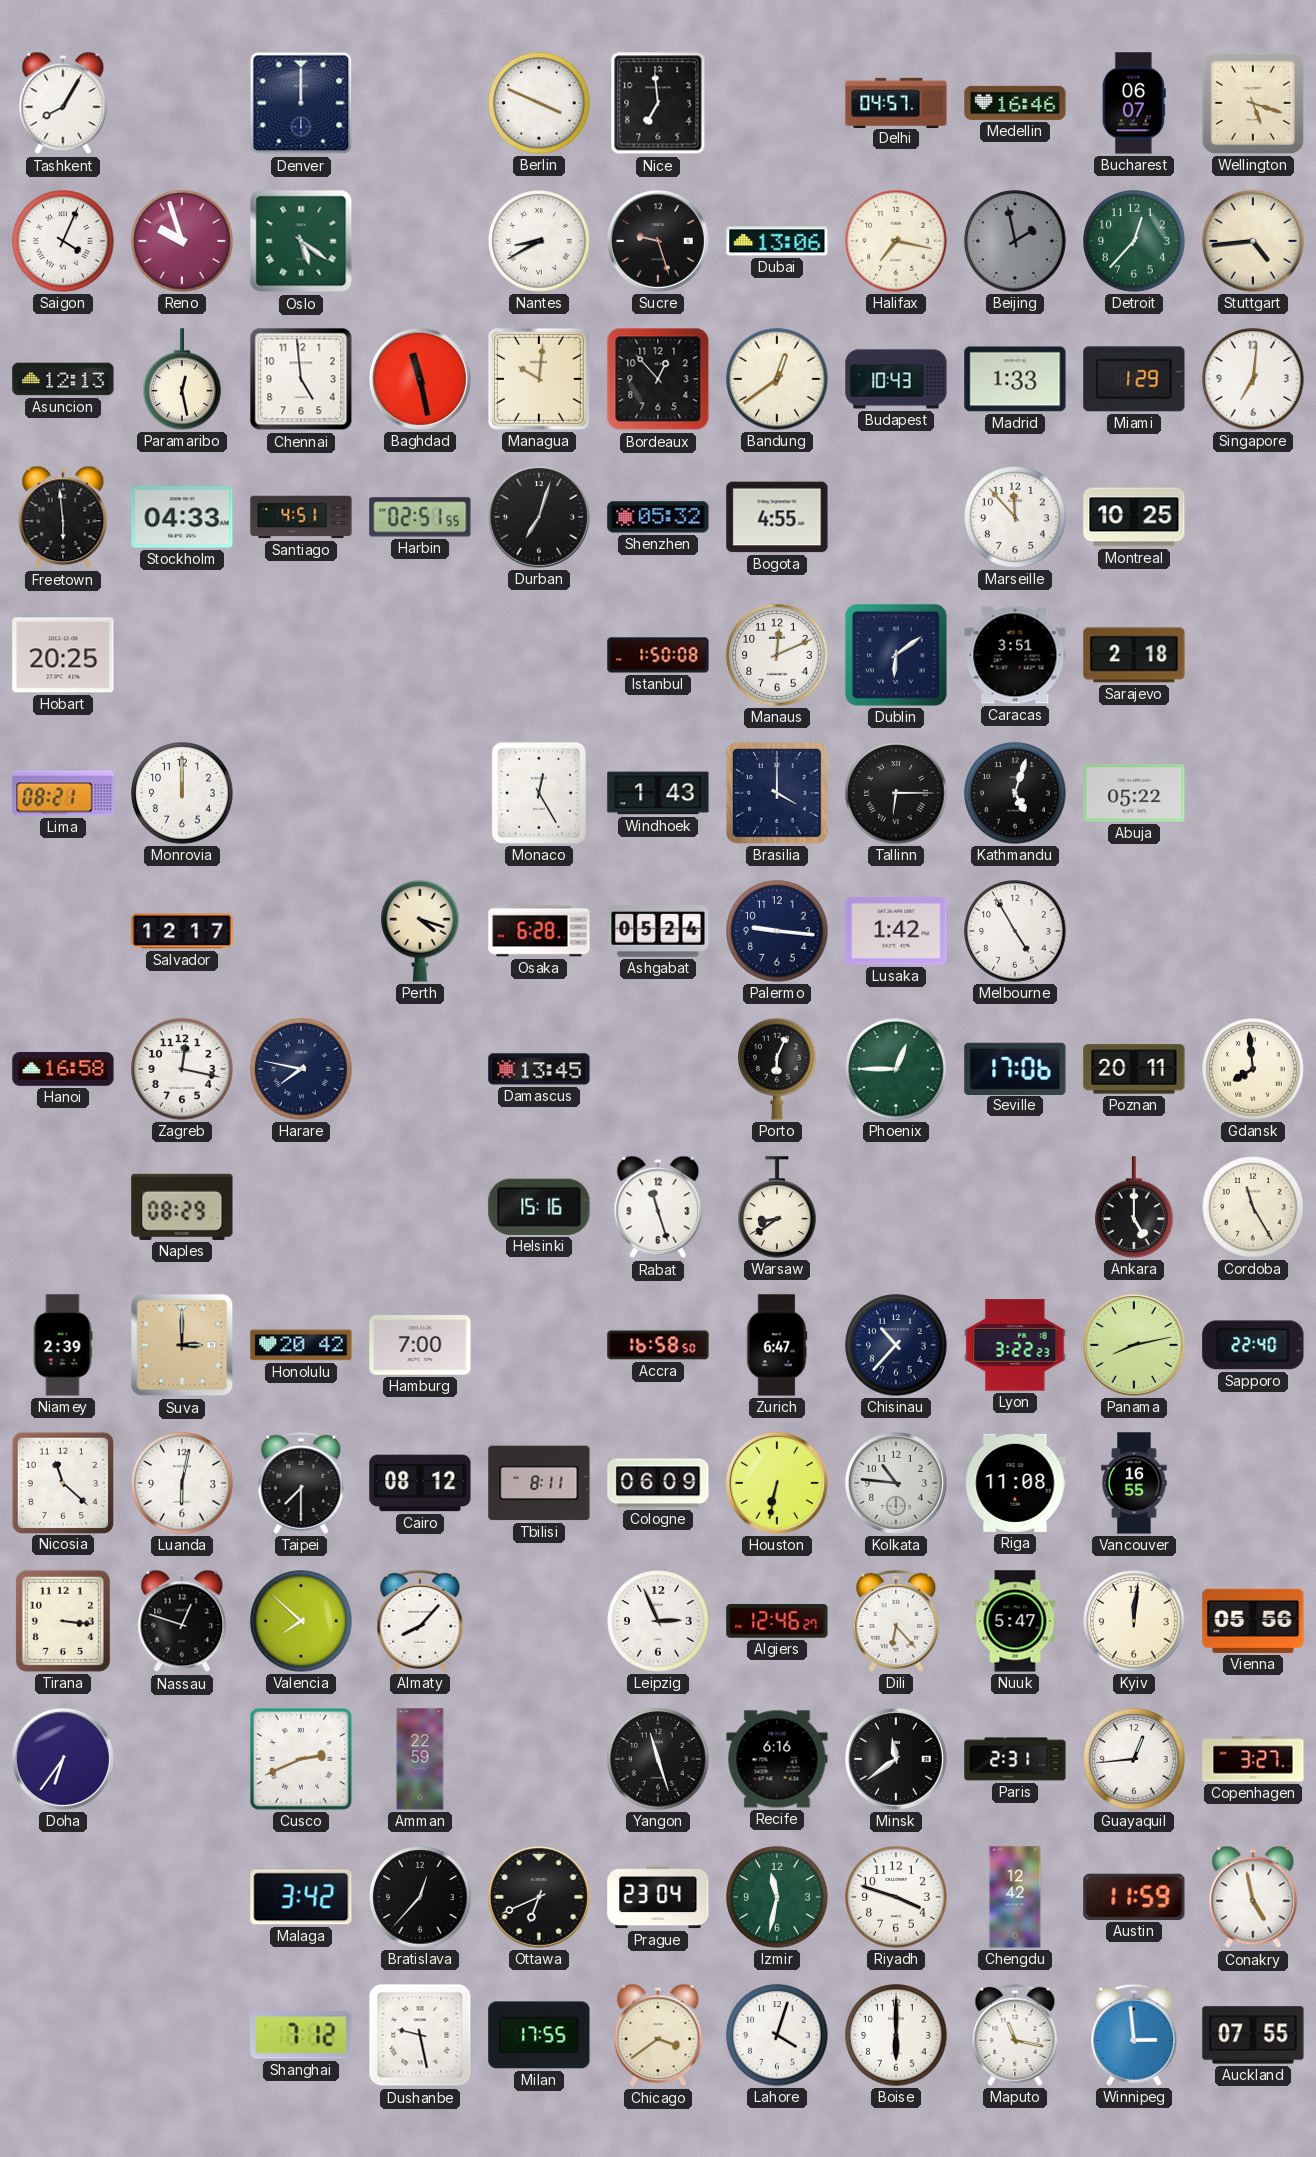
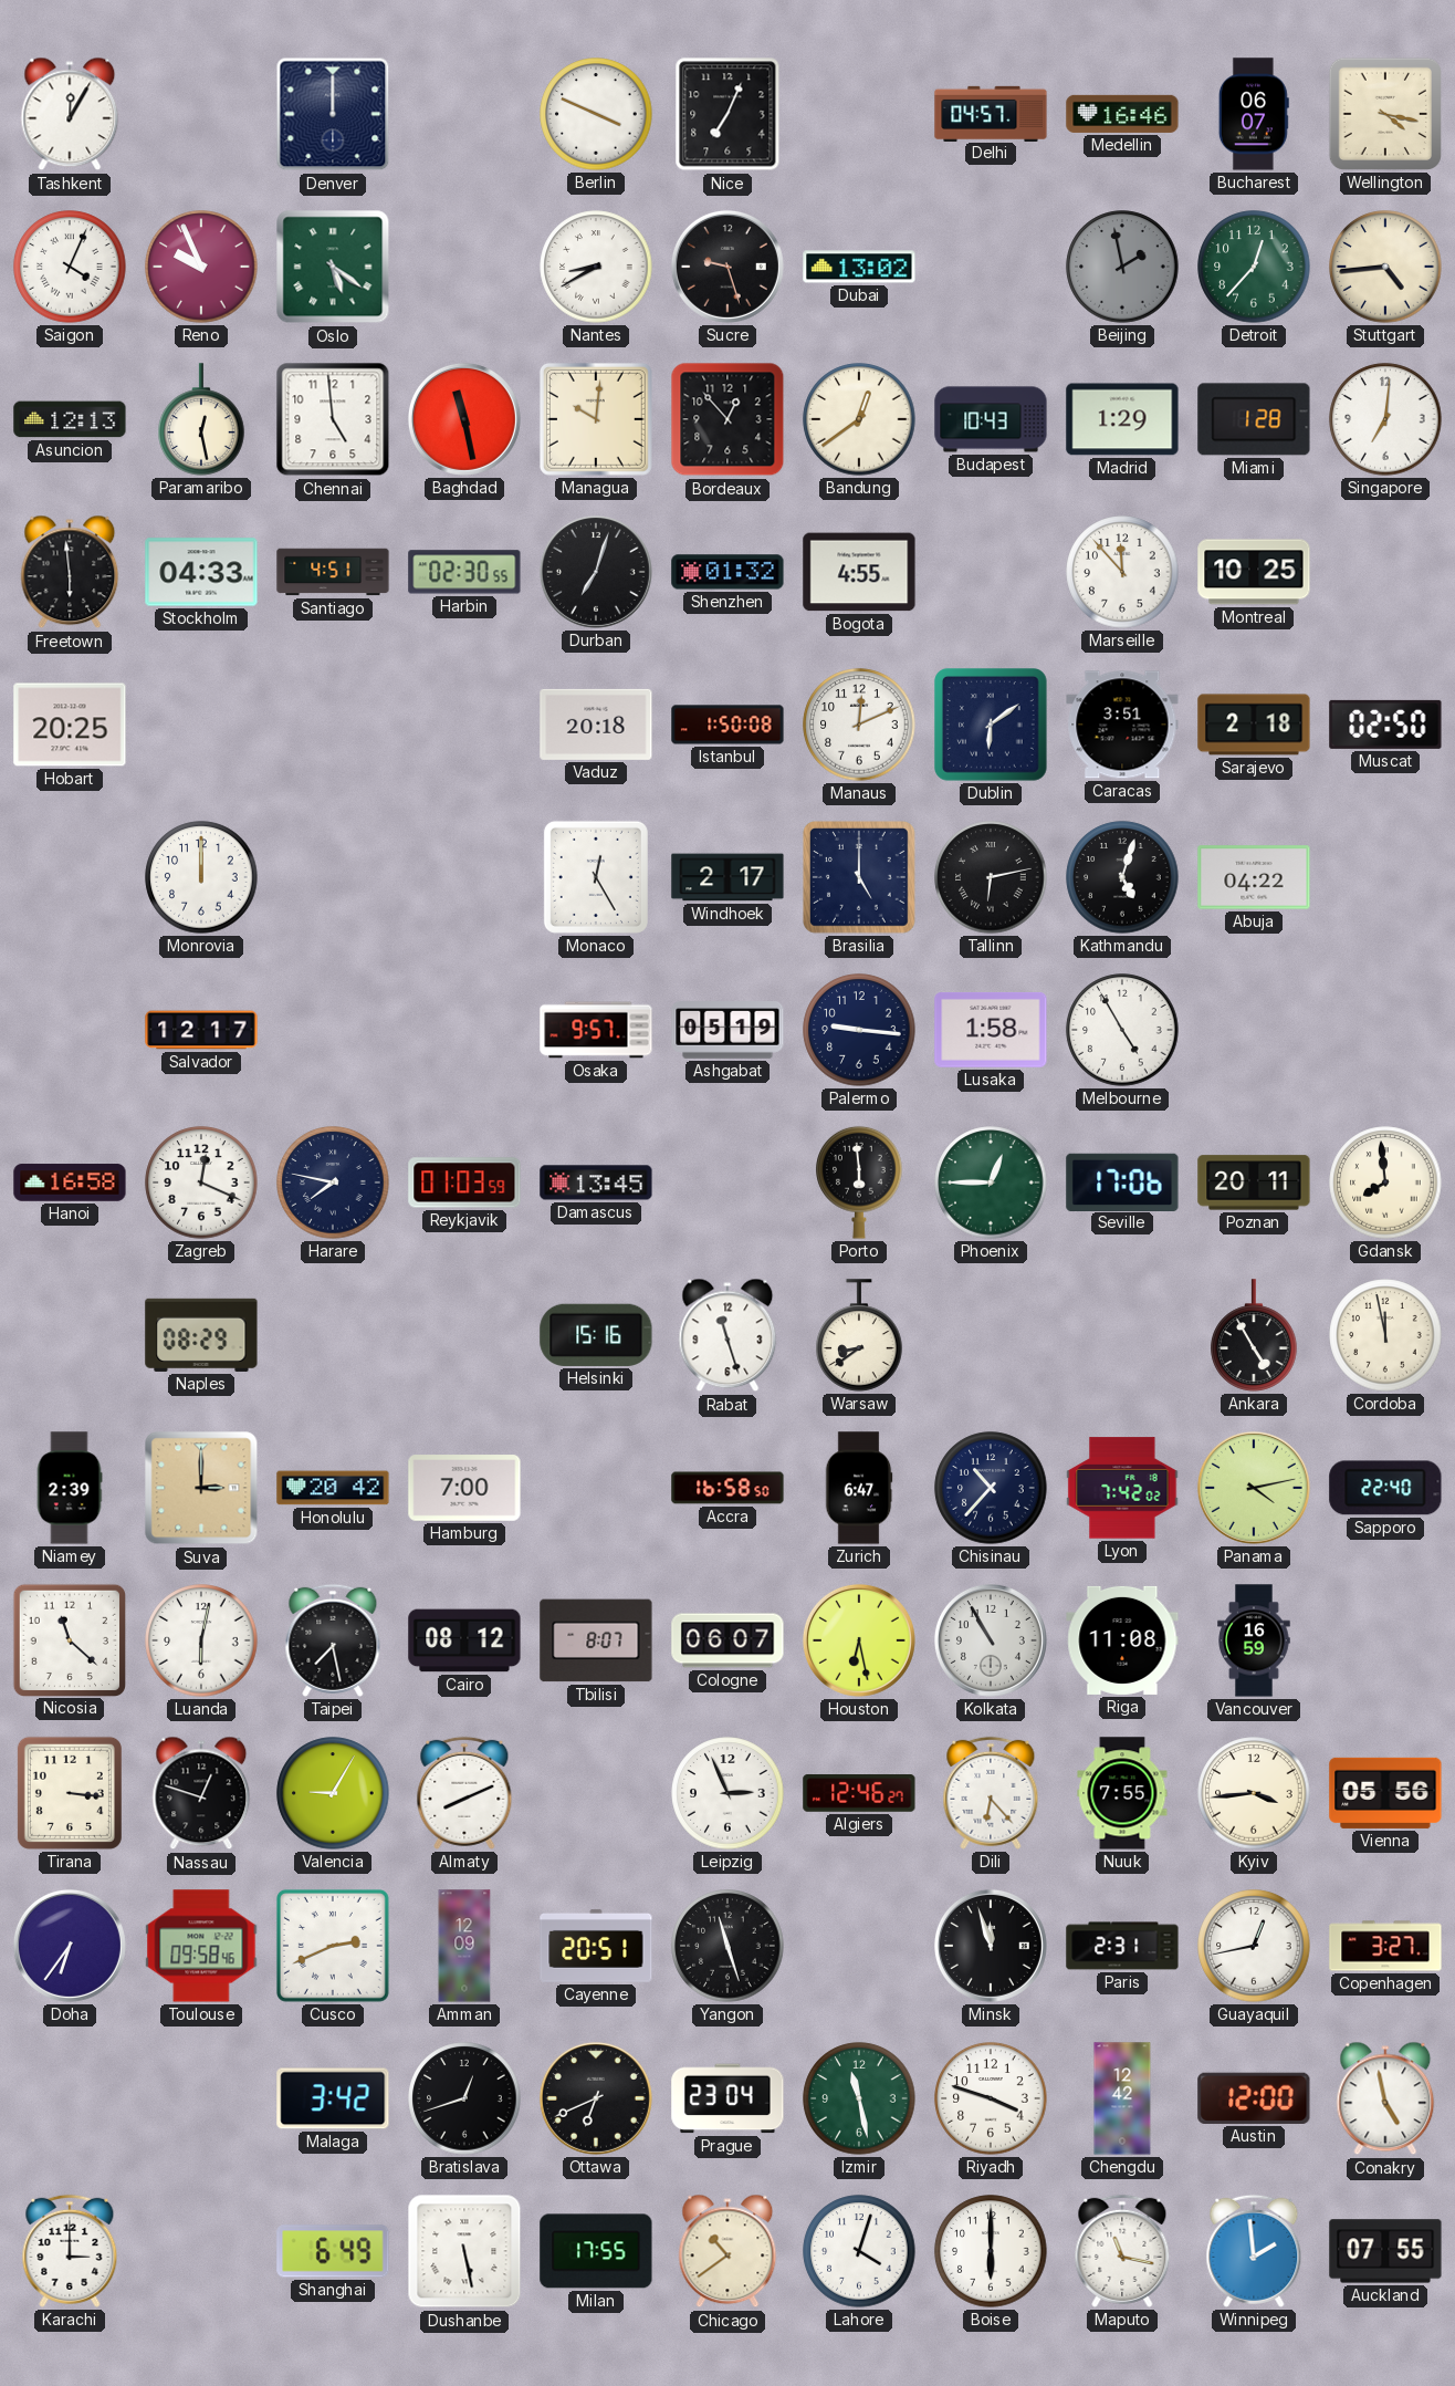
Tashkent: 8:05 -> 12:05 (70, 114)
Nice: 6:59 -> 7:04 (727, 114)
Wellington: 5:18 -> 4:17 (1385, 114)
Reno: 9:57 -> 9:56 (201, 267)
Dubai: 13:06 -> 13:02 (859, 267)
Halifax: 7:17 -> none (896, 241)
Madrid: 1:33 -> 1:29 (1122, 419)
Miami: 1:29 -> 1:28 (1254, 419)
Harbin: 02:51 -> 02:30 (464, 572)
Shenzhen: 05:32 -> 01:32 (727, 572)
Vaduz: none -> 20:18 (596, 725)
Muscat: none -> 02:50 (1385, 725)
Lima: 08:21 -> none (63, 793)
Windhoek: 1:43 -> 2:17 (727, 877)
Brasilia: 4:00 -> 5:00 (860, 878)
Tallinn: 6:15 -> 6:13 (991, 877)
Abuja: 05:22 -> 04:22 (1254, 877)
Perth: 4:18 -> none (420, 931)
Osaka: 6:28 -> 9:57 (596, 1030)
Ashgabat: 05:24 -> 05:19 (727, 1030)
Lusaka: 1:42 -> 1:58 (991, 1030)
Zagreb: 12:17 -> 12:19 (201, 1182)
Reykjavik: none -> 01:03 (464, 1182)
Porto: 6:04 -> 5:59 (859, 1182)
Ankara: 5:00 -> 4:55 (1254, 1335)
Cordoba: 11:25 -> 11:58 (1385, 1335)
Lyon: 3:22 -> 7:42 (1122, 1488)
Panama: 8:13 -> 4:13 (1254, 1488)
Taipei: 7:30 -> 7:28 (333, 1640)
Tbilisi: 8:11 -> 8:07 (596, 1640)
Cologne: 06:09 -> 06:07 (727, 1640)
Houston: 6:32 -> 6:28 (859, 1640)
Kolkata: 10:46 -> 10:55 (991, 1640)
Vancouver: 16:55 -> 16:59 (1254, 1640)
Valencia: 7:52 -> 9:05 (333, 1793)
Almaty: 8:07 -> 8:11 (464, 1793)
Nuuk: 5:47 -> 7:55 (1122, 1793)
Kyiv: 12:01 -> 3:44 (1254, 1793)
Toulouse: none -> 09:58 (201, 1946)
Amman: 22:59 -> 12:09 (464, 1946)
Cayenne: none -> 20:51 (596, 1946)
Recife: 6:16 -> none (777, 1759)
Minsk: 11:39 -> 11:57 (991, 1946)
Guayaquil: 12:44 -> 12:43 (1254, 1946)
Bratislava: 12:37 -> 12:42 (464, 2098)
Izmir: 11:32 -> 11:28 (859, 2098)
Austin: 11:59 -> 12:00 (1254, 2098)
Karachi: none -> 3:00 (70, 2251)
Shanghai: 7:12 -> 6:49 (333, 2251)
Dushanbe: 9:28 -> 5:28 (464, 2251)
Chicago: 3:39 -> 10:39 (727, 2251)
Winnipeg: 2:59 -> 1:59 (1254, 2251)
